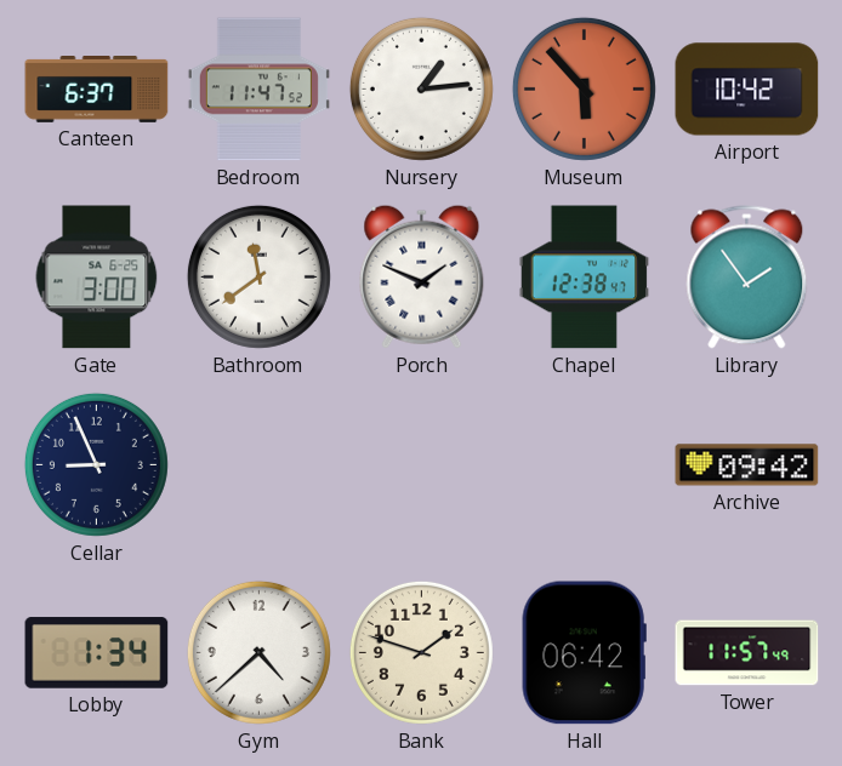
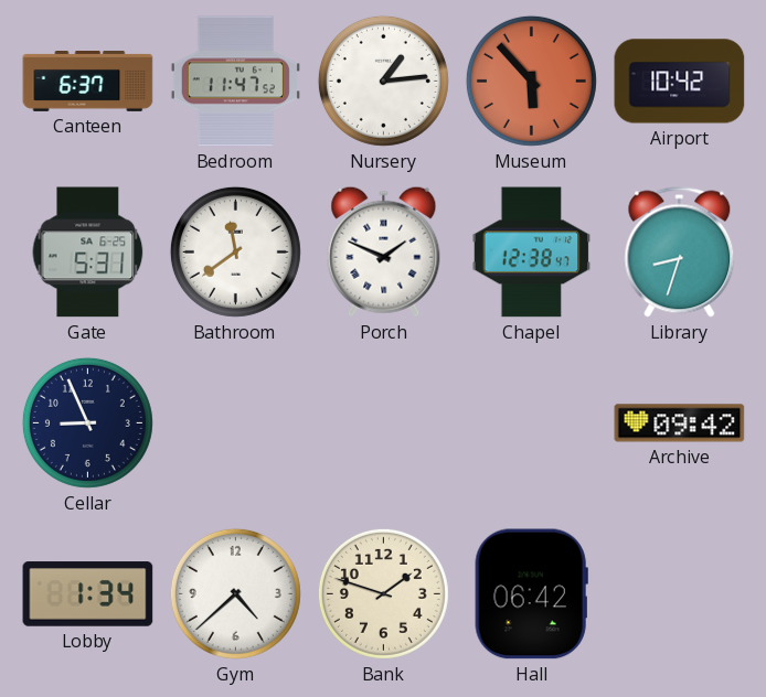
Gate: 3:00 -> 5:31 (88, 253)
Library: 1:54 -> 8:33 (680, 253)
Tower: 11:57 -> none (747, 653)
